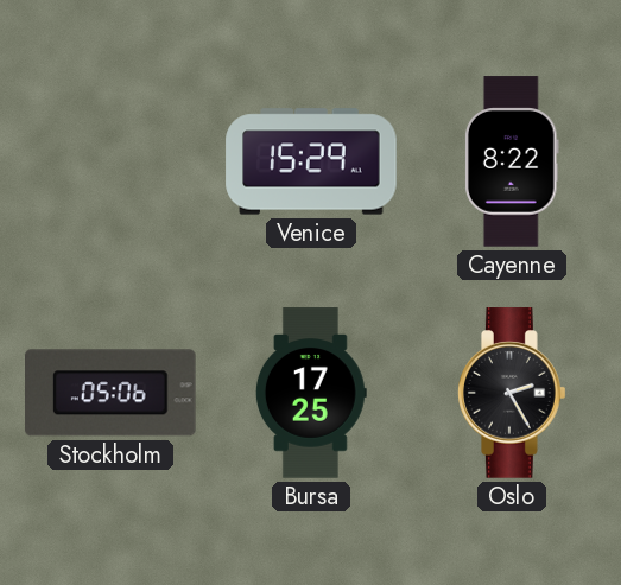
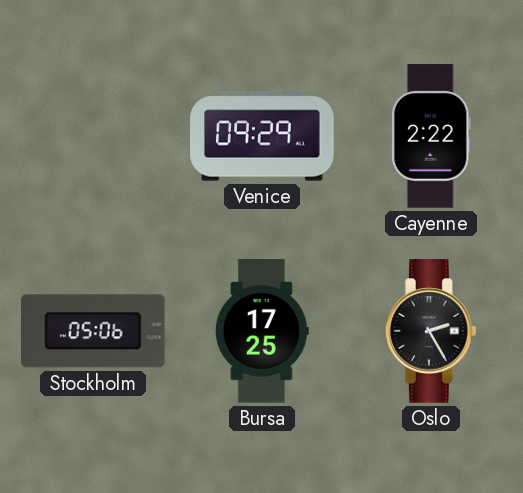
Venice: 15:29 -> 09:29 (262, 136)
Cayenne: 8:22 -> 2:22 (431, 136)
